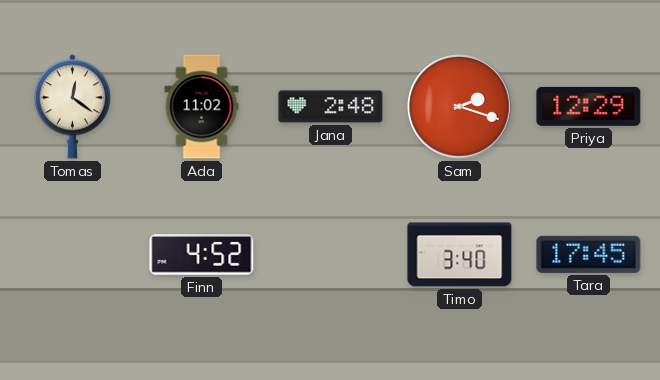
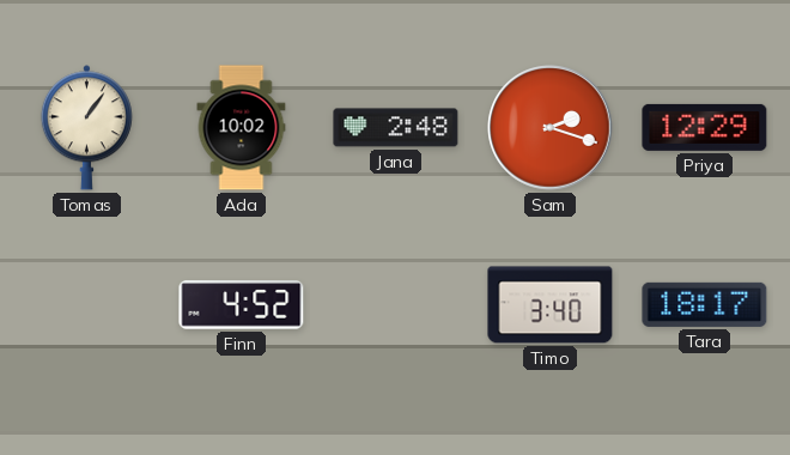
Tomas: 12:21 -> 1:06 (86, 128)
Ada: 11:02 -> 10:02 (242, 128)
Tara: 17:45 -> 18:17 (705, 304)
